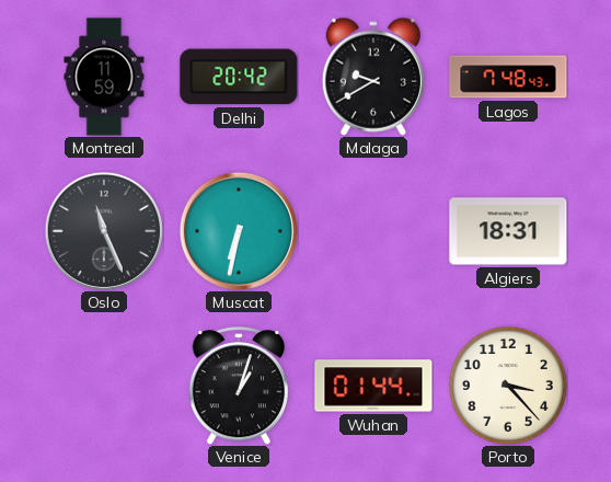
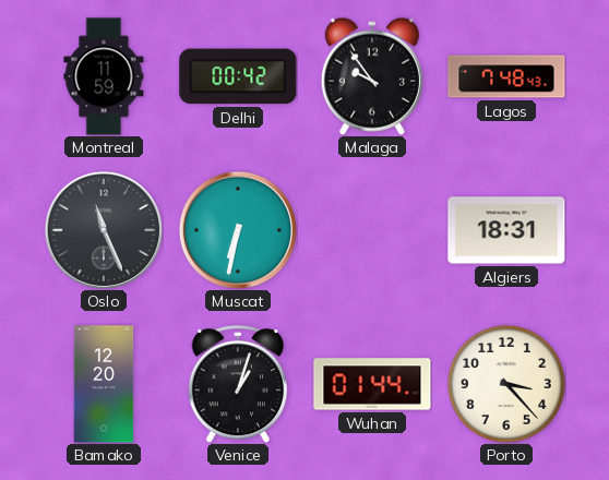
Delhi: 20:42 -> 00:42 (238, 76)
Malaga: 9:40 -> 9:54 (372, 76)
Bamako: none -> 12:20 (104, 384)
